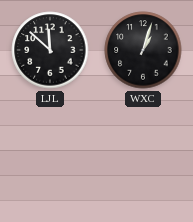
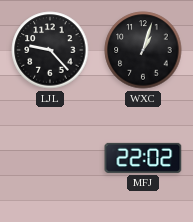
LJL: 11:52 -> 9:23 (50, 50)
MFJ: none -> 22:02 (143, 158)
